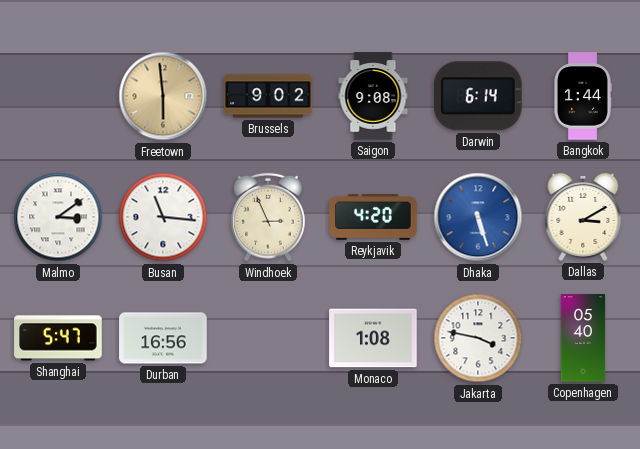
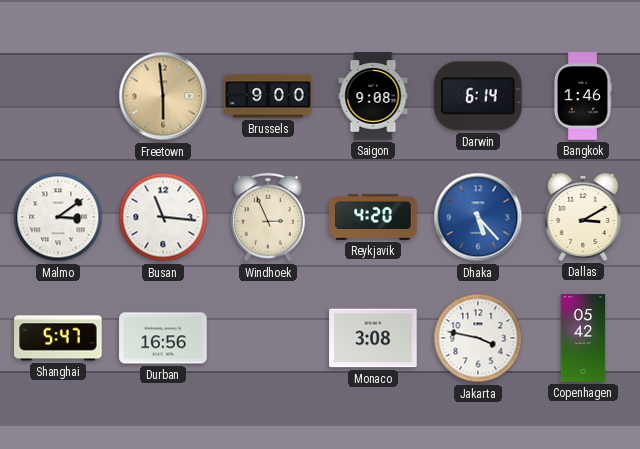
Brussels: 9:02 -> 9:00 (268, 96)
Bangkok: 1:44 -> 1:46 (583, 96)
Dhaka: 5:27 -> 5:23 (478, 217)
Monaco: 1:08 -> 3:08 (373, 338)
Copenhagen: 05:40 -> 05:42 (583, 338)
